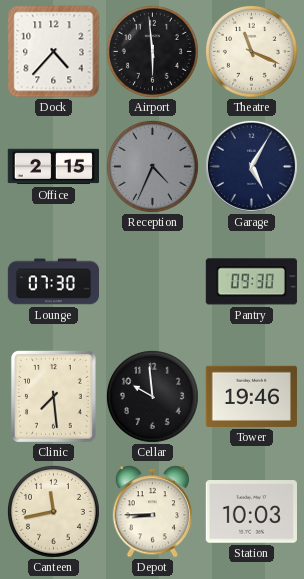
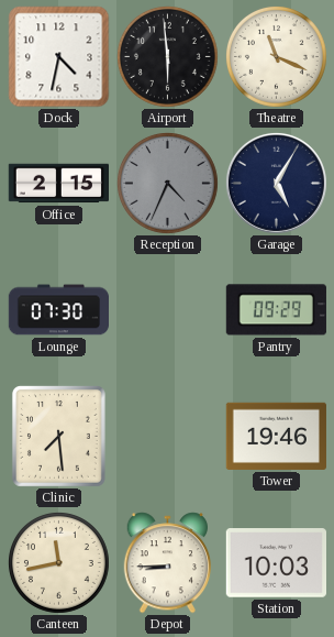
Dock: 4:37 -> 4:32 (59, 57)
Pantry: 09:30 -> 09:29 (276, 310)
Cellar: 9:59 -> none (152, 396)
